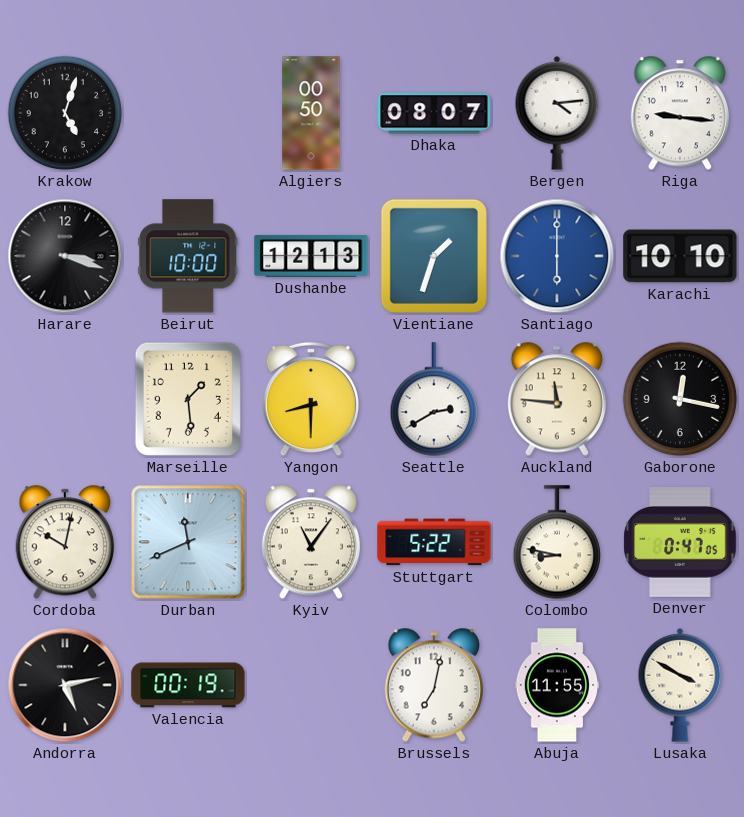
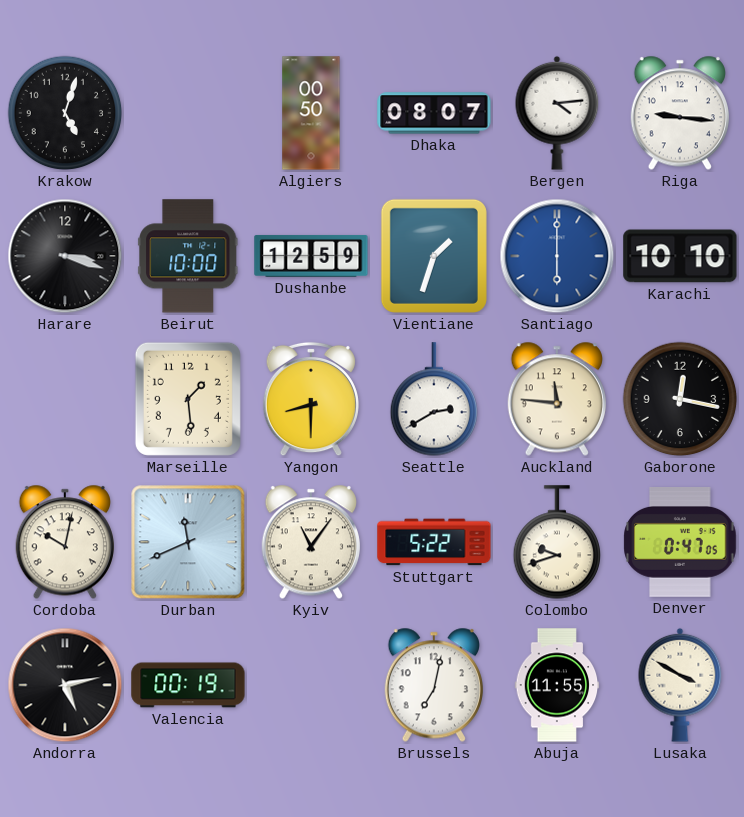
Dushanbe: 12:13 -> 12:59 (311, 256)
Colombo: 8:47 -> 9:42 (556, 542)
